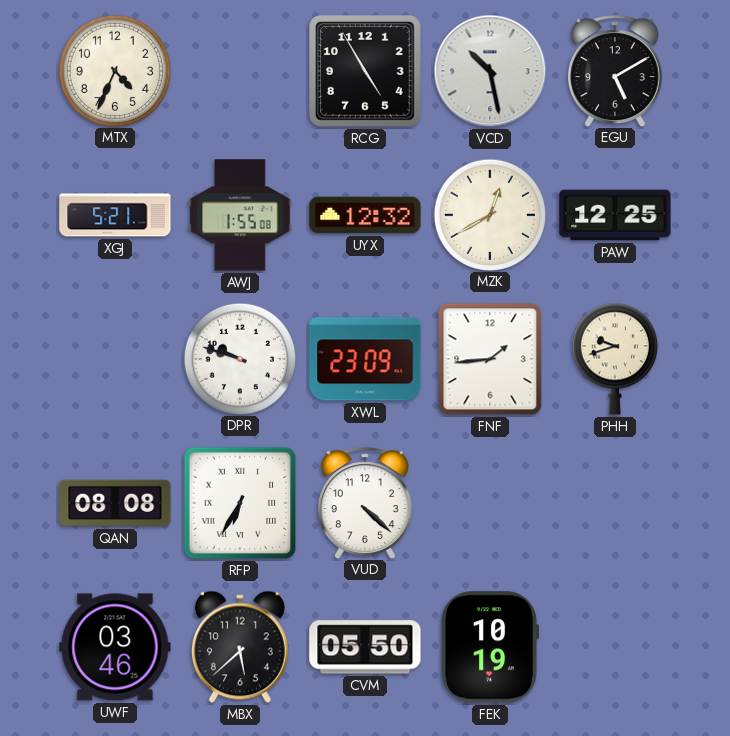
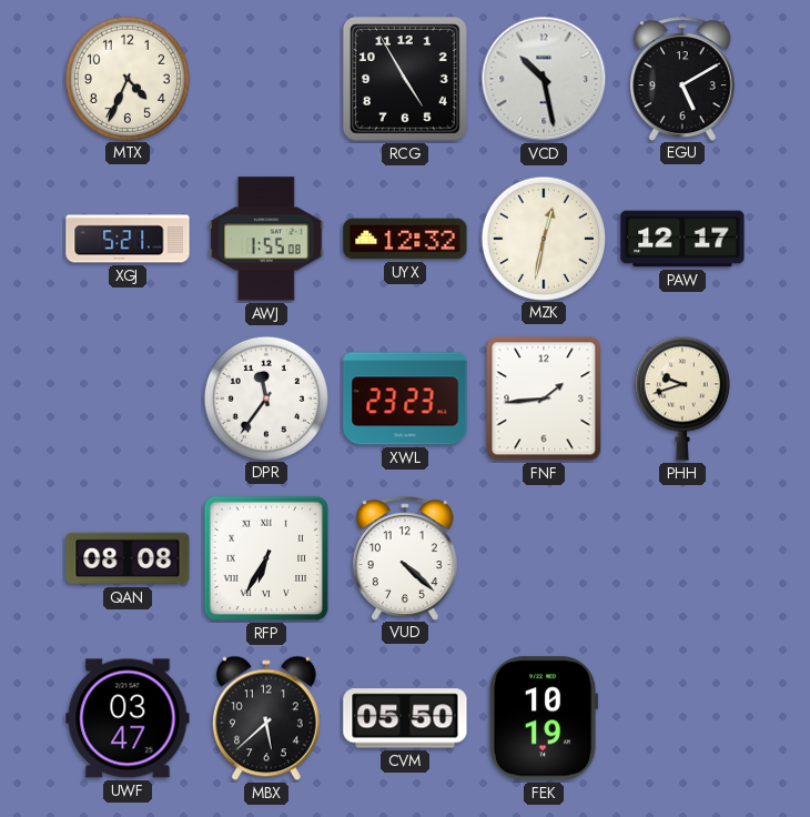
MZK: 12:40 -> 12:32 (543, 238)
PAW: 12:25 -> 12:17 (682, 239)
DPR: 9:48 -> 11:36 (265, 397)
XWL: 23:09 -> 23:23 (405, 399)
UWF: 03:46 -> 03:47 (128, 718)
